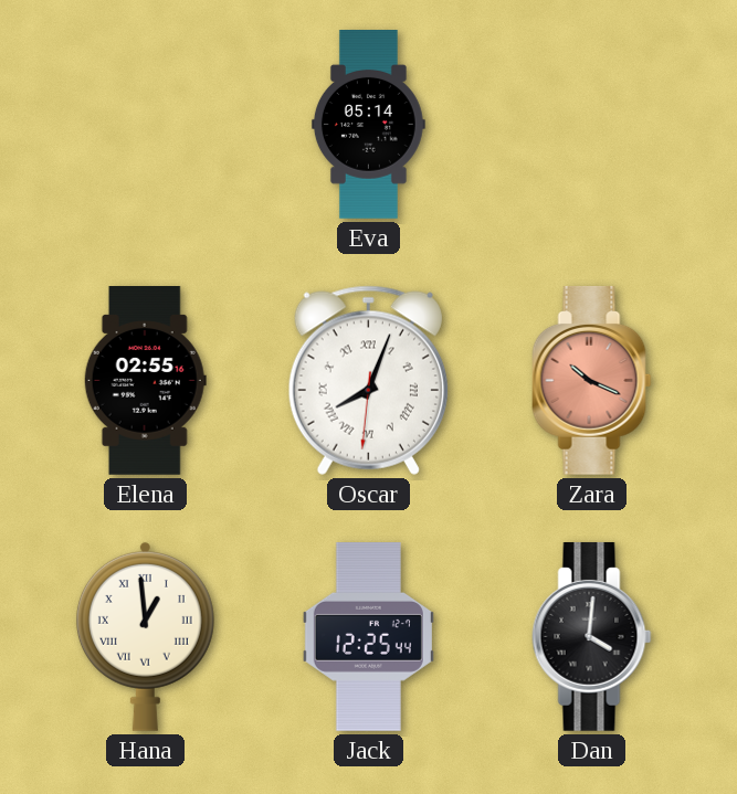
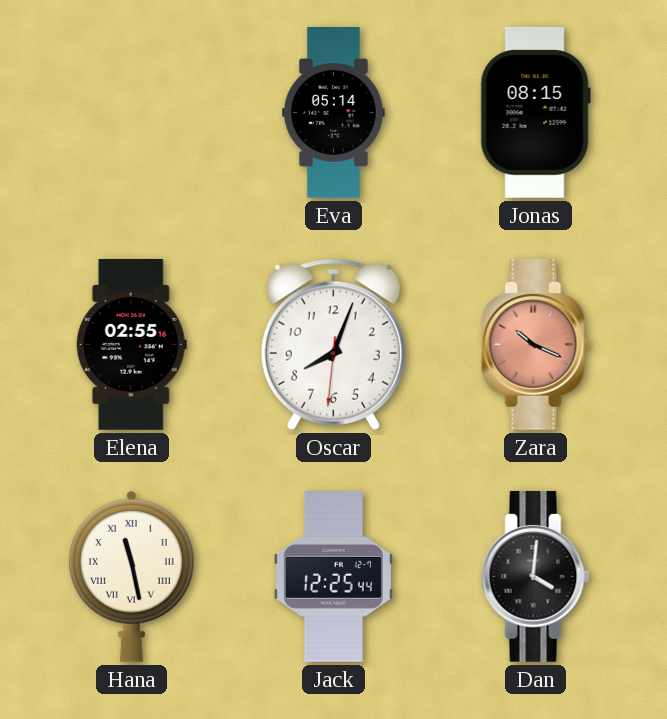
Jonas: none -> 08:15 (535, 112)
Oscar numerals: Roman -> Arabic (333, 344)
Hana: 12:59 -> 11:28 (131, 576)
